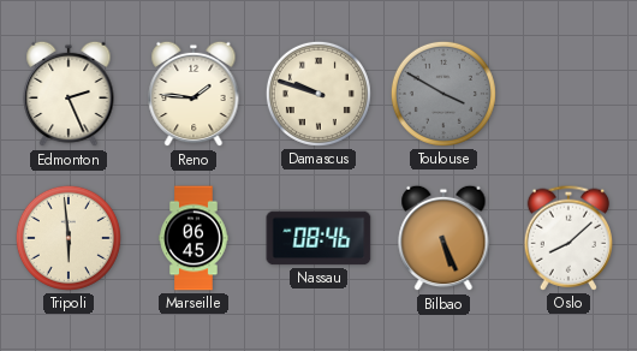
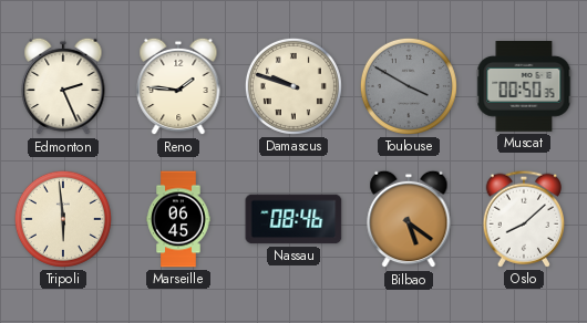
Muscat: none -> 00:50 (524, 87)
Bilbao: 5:26 -> 5:21 (409, 219)
